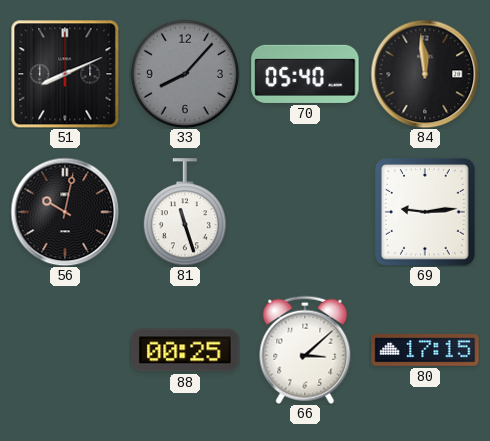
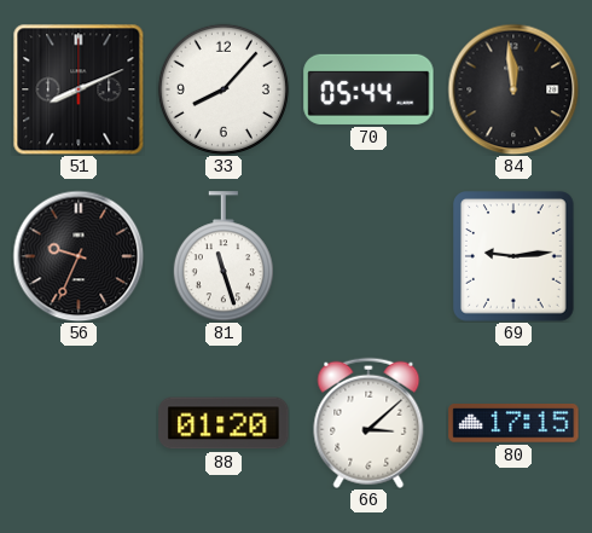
33 dial: grey -> white (224, 89)
70: 05:40 -> 05:44 (368, 89)
56: 10:02 -> 9:34 (79, 256)
88: 00:25 -> 01:20 (224, 423)
